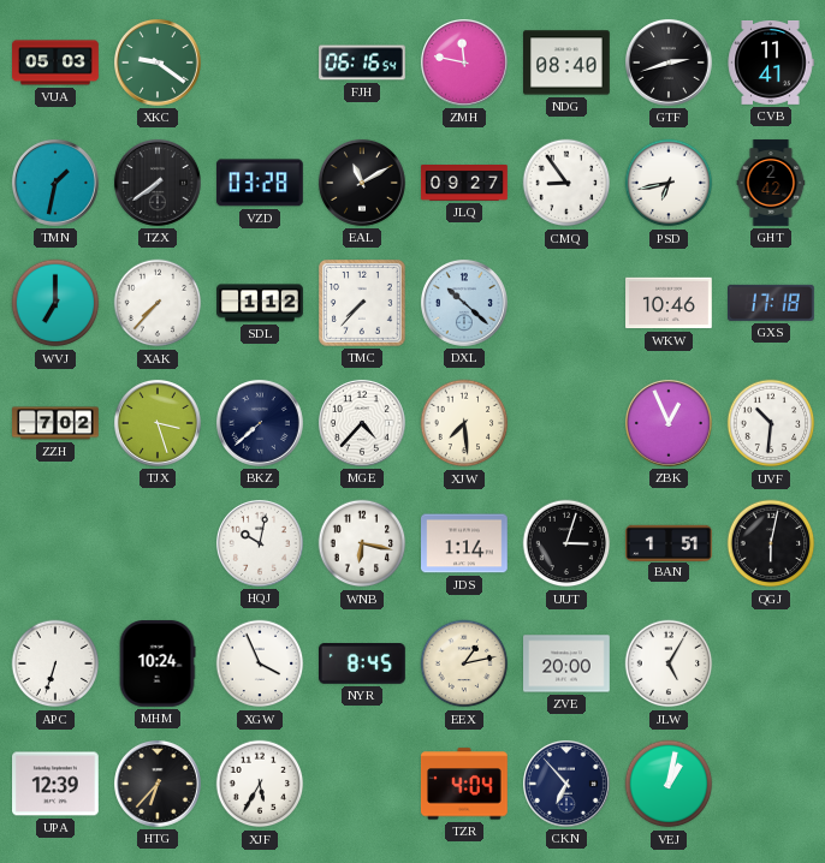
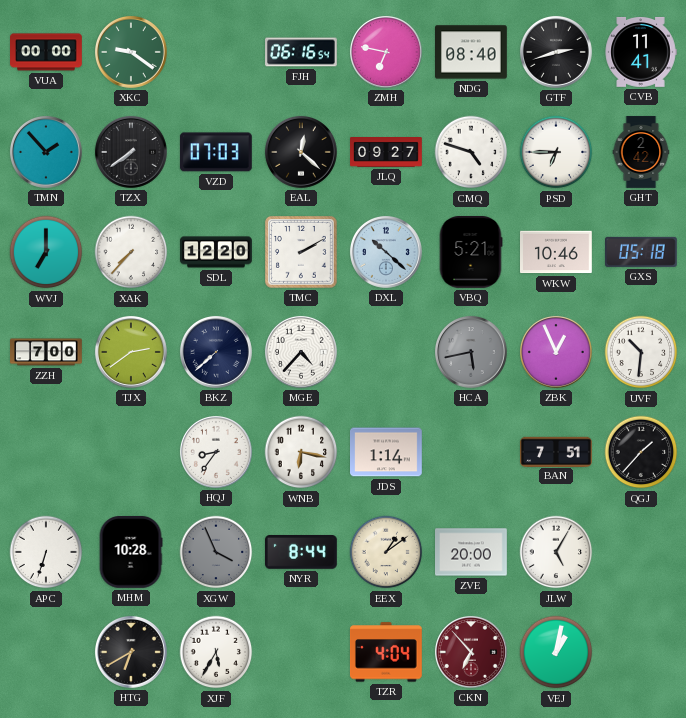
VUA: 05:03 -> 00:00 (46, 52)
ZMH: 11:47 -> 6:47 (386, 52)
TMN: 1:32 -> 1:53 (46, 152)
VZD: 03:28 -> 07:03 (216, 152)
EAL: 11:10 -> 12:22 (301, 152)
CMQ: 8:54 -> 4:48 (471, 152)
PSD: 6:43 -> 6:45 (556, 152)
SDL: 1:12 -> 12:20 (216, 252)
TMC: 7:37 -> 2:10 (302, 253)
VBQ: none -> 5:21 (471, 253)
GXS: 17:18 -> 05:18 (642, 252)
ZZH: 7:02 -> 7:00 (46, 352)
TJX: 3:27 -> 2:39 (131, 352)
XJW: 7:29 -> none (464, 423)
HCA: none -> 5:43 (471, 352)
HQJ: 10:02 -> 8:36 (216, 452)
UUT: 3:03 -> none (566, 543)
BAN: 1:51 -> 7:51 (556, 451)
QGJ: 6:02 -> 1:37 (641, 452)
MHM: 10:24 -> 10:28 (131, 553)
XGW dial: white -> grey (216, 552)
NYR: 8:45 -> 8:44 (302, 553)
EEX: 1:13 -> 1:09 (386, 552)
UPA: 12:39 -> none (57, 784)
HTG: 6:37 -> 6:40 (131, 652)
CKN dial: navy -> burgundy (471, 652)
